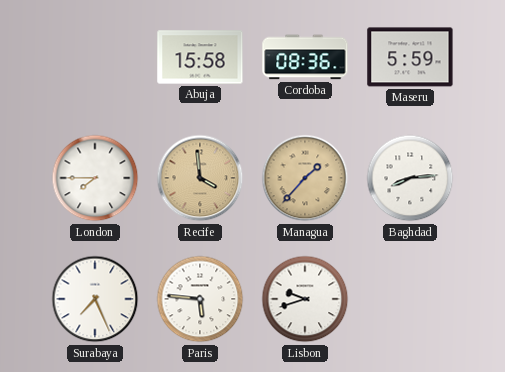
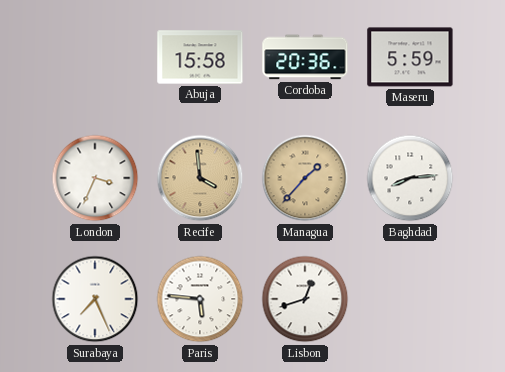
Cordoba: 08:36 -> 20:36 (305, 57)
London: 7:45 -> 3:34 (95, 178)
Lisbon: 9:42 -> 12:42 (305, 299)
